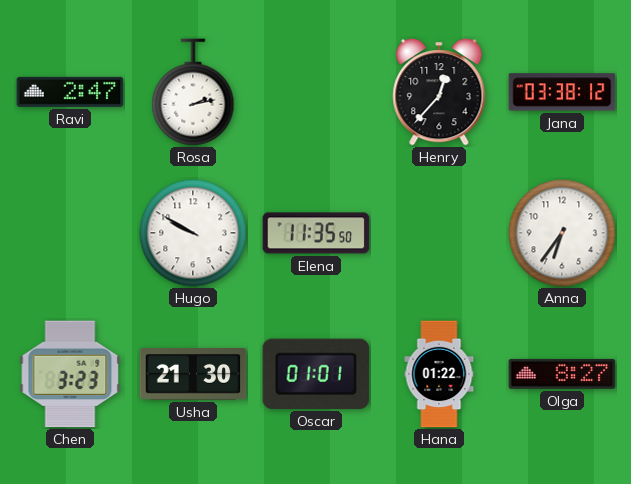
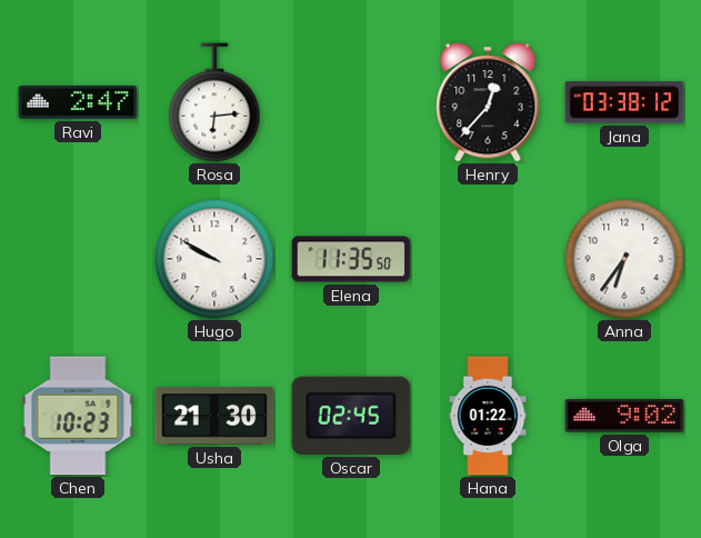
Rosa: 2:13 -> 6:14 (214, 102)
Chen: 3:23 -> 10:23 (78, 416)
Oscar: 01:01 -> 02:45 (351, 416)
Olga: 8:27 -> 9:02 (624, 416)
